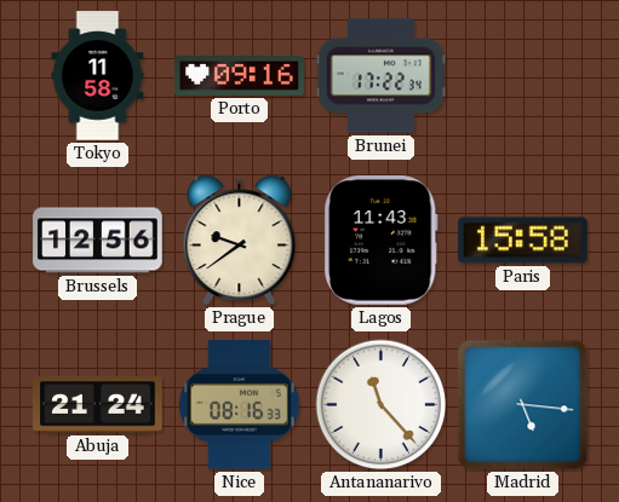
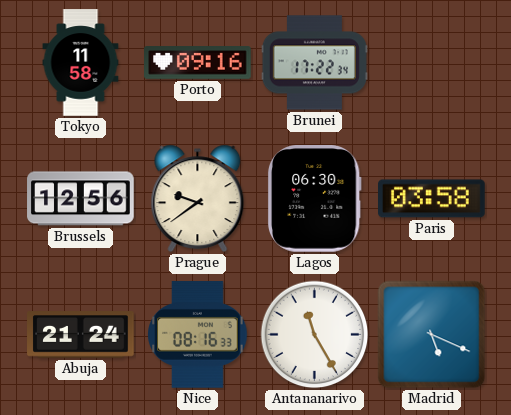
Lagos: 11:43 -> 06:30 (314, 199)
Paris: 15:58 -> 03:58 (432, 199)
Antananarivo: 11:23 -> 11:25 (315, 335)
Madrid: 5:16 -> 5:19 (432, 335)
